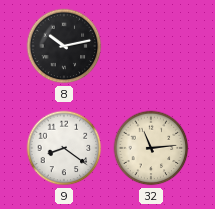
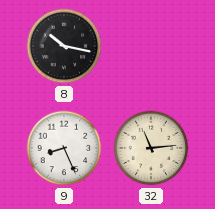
8: 10:13 -> 10:17 (64, 46)
9: 8:21 -> 8:26 (64, 148)
